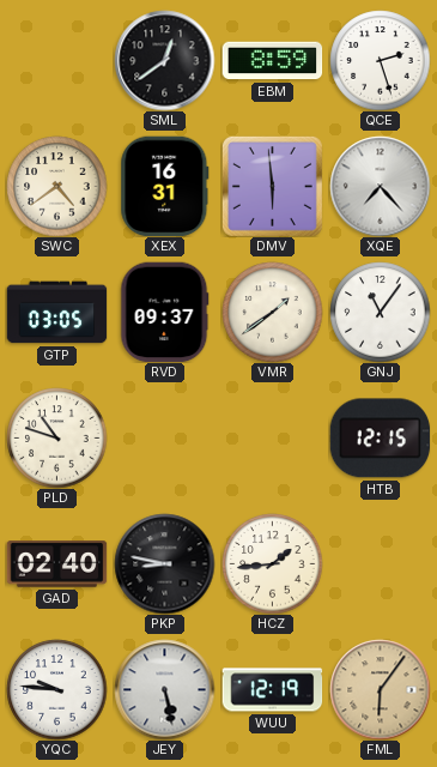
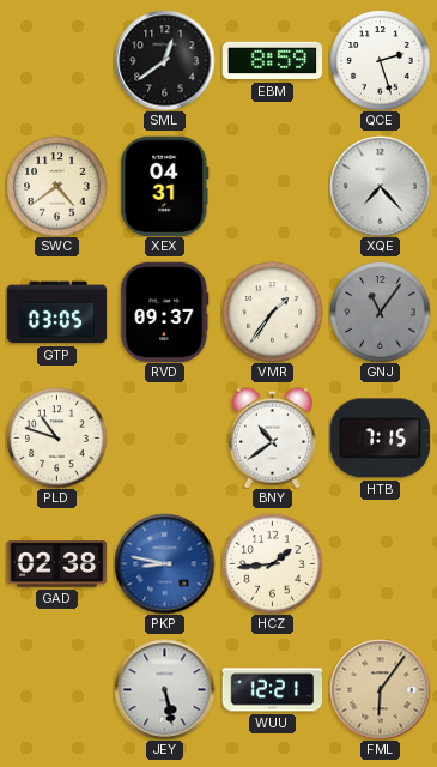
XEX: 16:31 -> 04:31 (165, 186)
DMV: 5:59 -> none (272, 186)
VMR: 1:39 -> 1:36 (272, 312)
GNJ dial: white -> grey (380, 312)
BNY: none -> 10:39 (272, 437)
HTB: 12:15 -> 7:15 (380, 439)
GAD: 02:40 -> 02:38 (56, 564)
PKP dial: black -> blue (164, 563)
YQC: 9:46 -> none (56, 689)
WUU: 12:19 -> 12:21 (272, 690)
